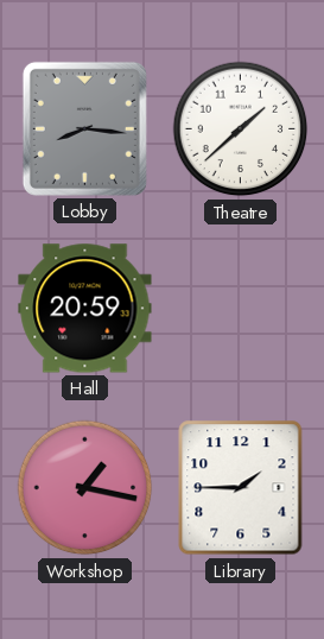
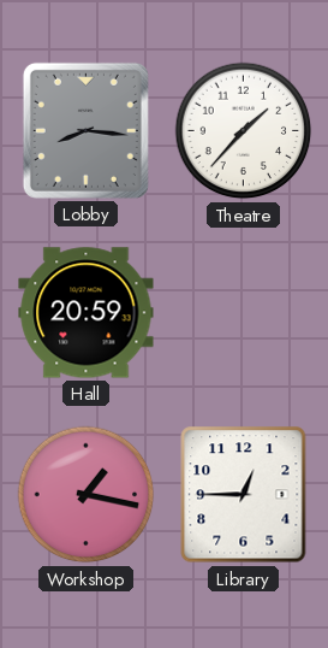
Theatre: 1:38 -> 1:37 (244, 131)
Library: 1:45 -> 12:45 (244, 495)
